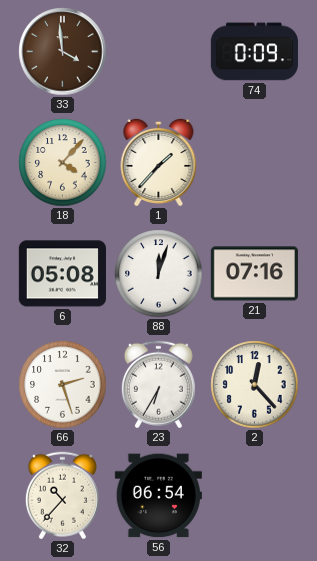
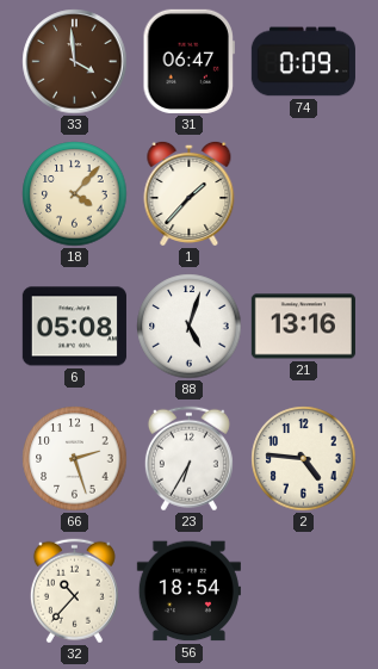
31: none -> 06:47 (188, 61)
88: 12:03 -> 5:03 (190, 327)
21: 07:16 -> 13:16 (303, 327)
2: 12:23 -> 4:46 (304, 459)
56: 06:54 -> 18:54 (188, 591)
